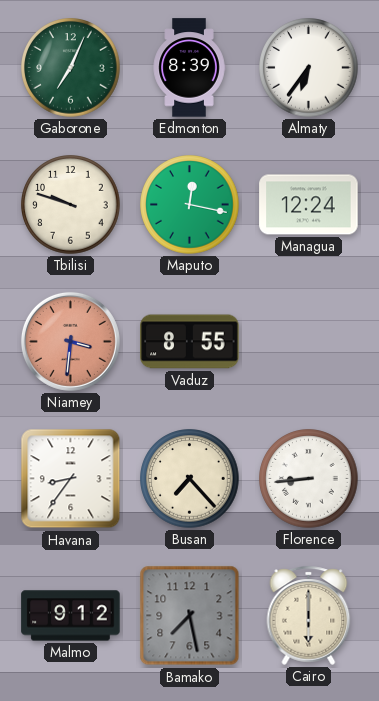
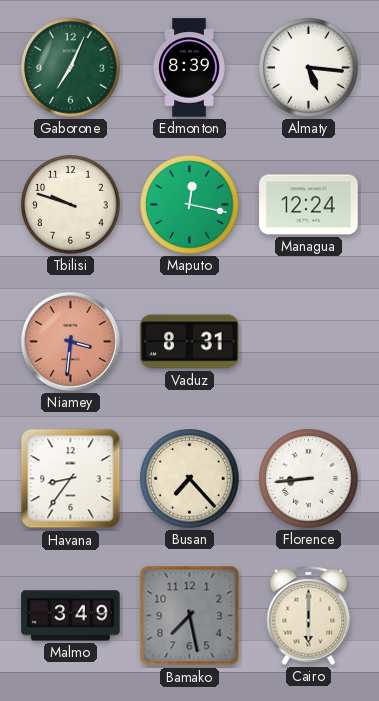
Almaty: 6:36 -> 5:16 (309, 68)
Vaduz: 8:55 -> 8:31 (190, 342)
Malmo: 9:12 -> 3:49 (71, 616)
